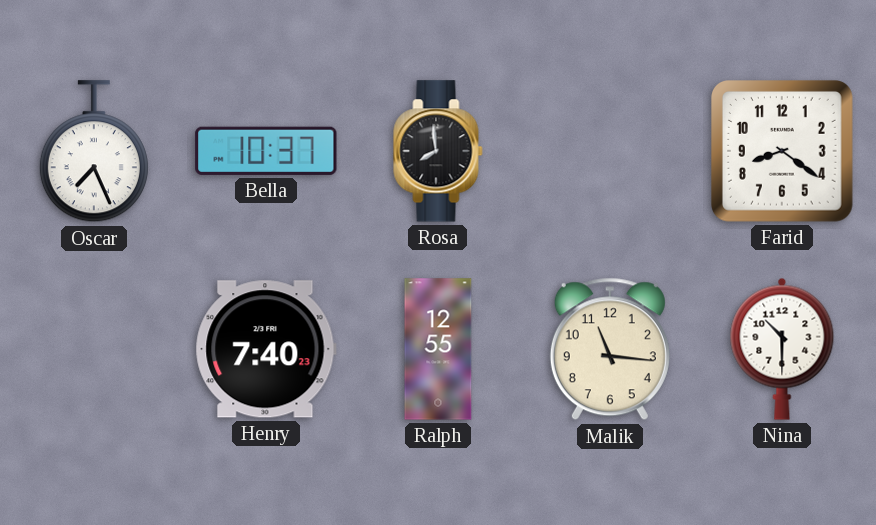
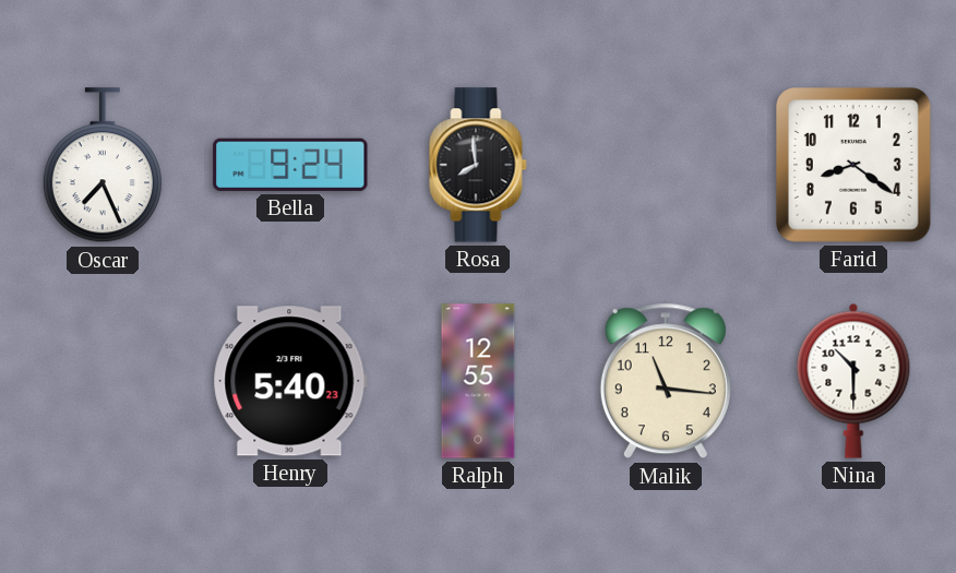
Bella: 10:37 -> 9:24 (290, 165)
Henry: 7:40 -> 5:40 (290, 381)
